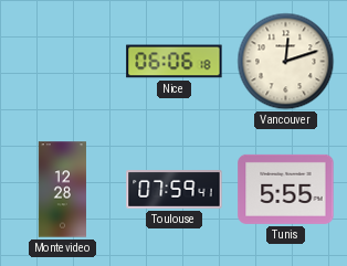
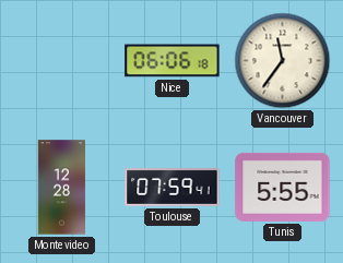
Vancouver: 12:12 -> 11:36 (283, 61)
